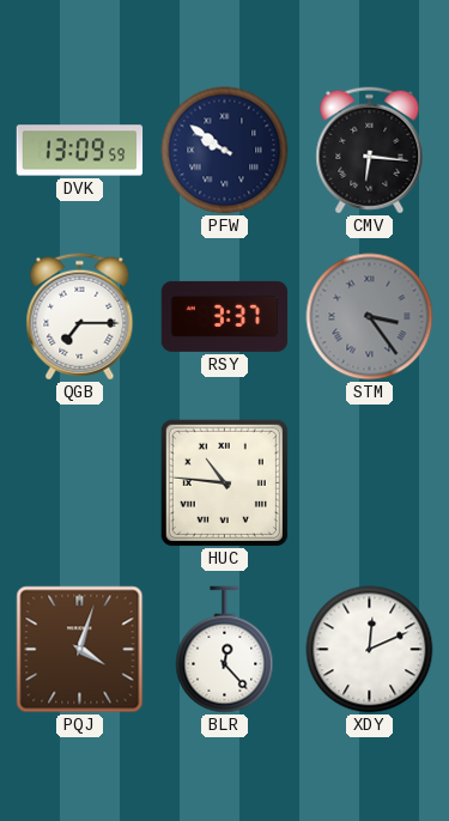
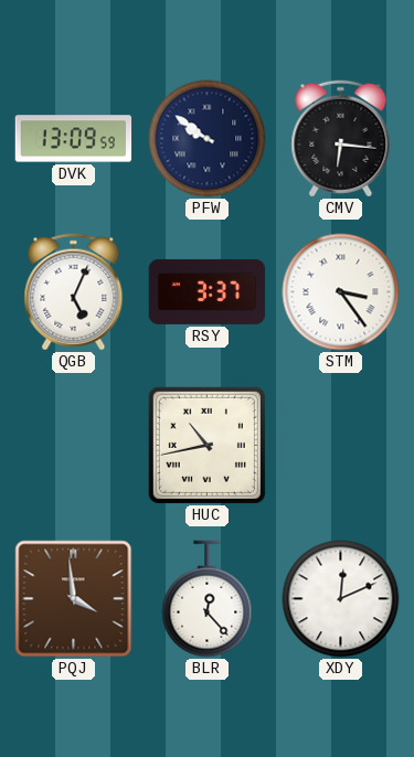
QGB: 7:15 -> 5:04 (74, 292)
STM dial: grey -> white (341, 292)
HUC: 10:46 -> 10:43 (206, 445)
PQJ: 4:03 -> 3:59 (74, 599)
